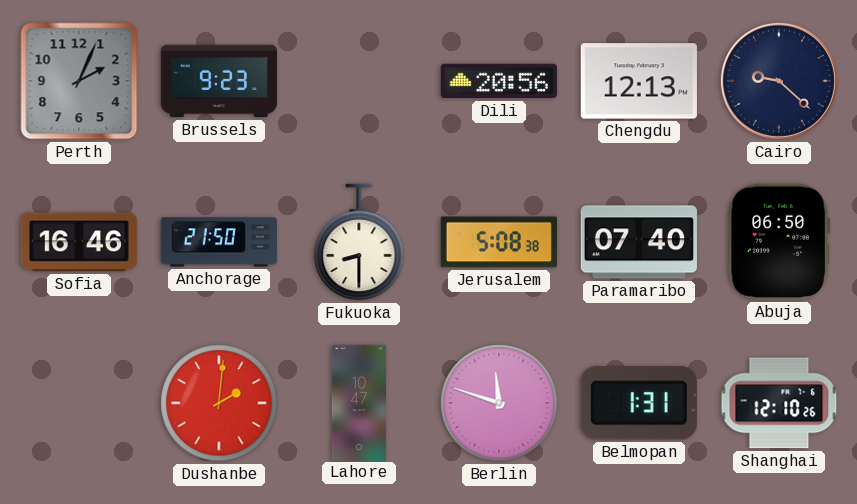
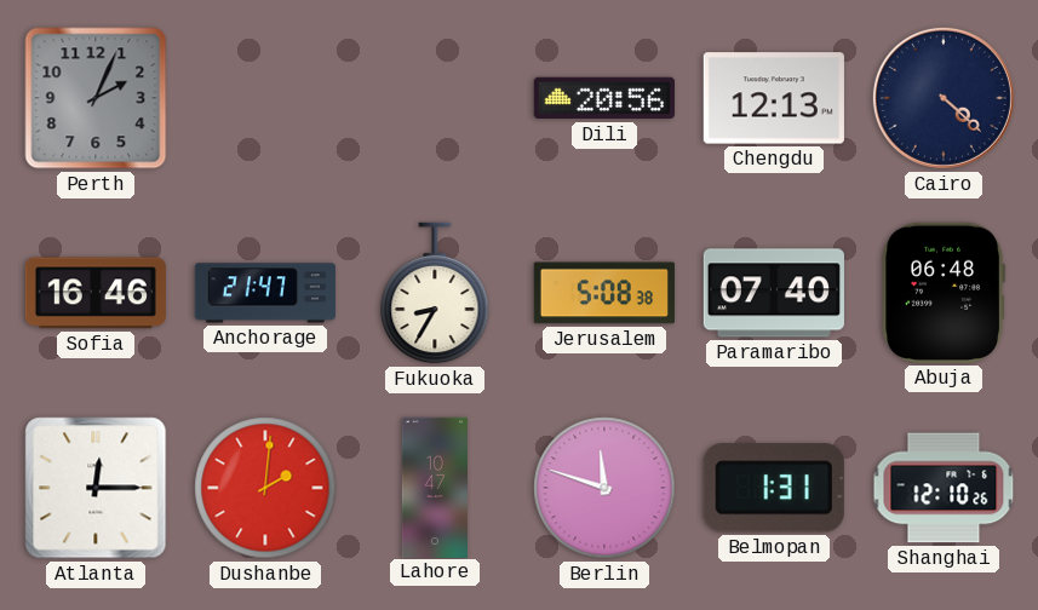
Brussels: 9:23 -> none (218, 81)
Cairo: 9:22 -> 4:22 (944, 98)
Anchorage: 21:50 -> 21:47 (265, 293)
Fukuoka: 8:30 -> 8:35 (435, 293)
Abuja: 06:50 -> 06:48 (942, 293)
Atlanta: none -> 12:15 (96, 488)
